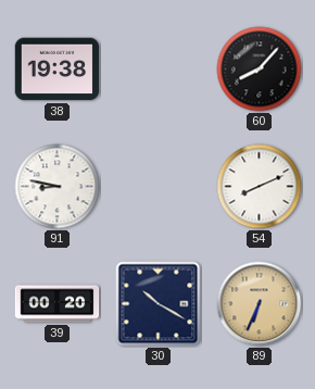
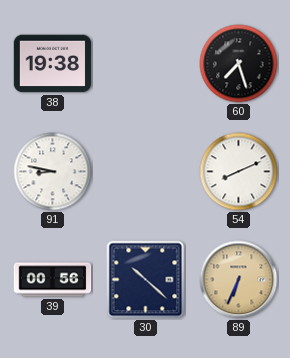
60: 8:07 -> 7:27 (239, 64)
39: 00:20 -> 00:56 (53, 280)
30: 10:20 -> 10:22 (146, 280)
